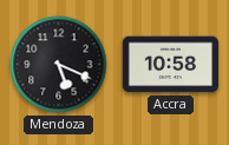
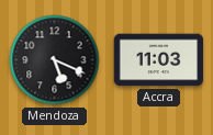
Accra: 10:58 -> 11:03 (159, 60)
